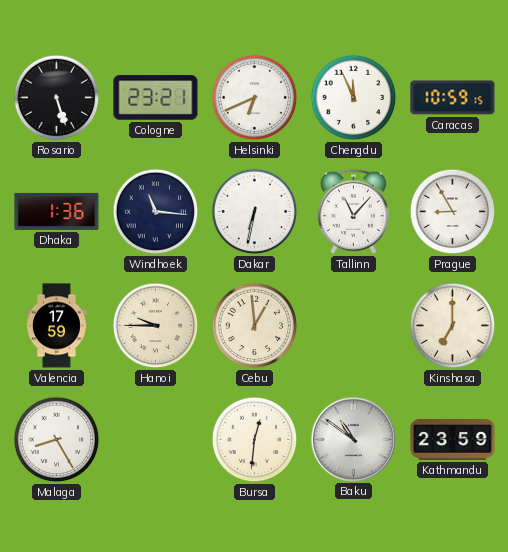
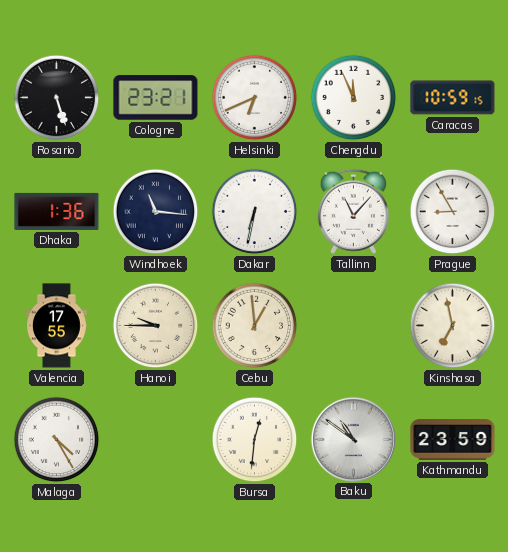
Valencia: 17:59 -> 17:55 (57, 326)
Kinshasa: 7:00 -> 6:58 (453, 326)
Malaga: 8:25 -> 4:25 (57, 440)
